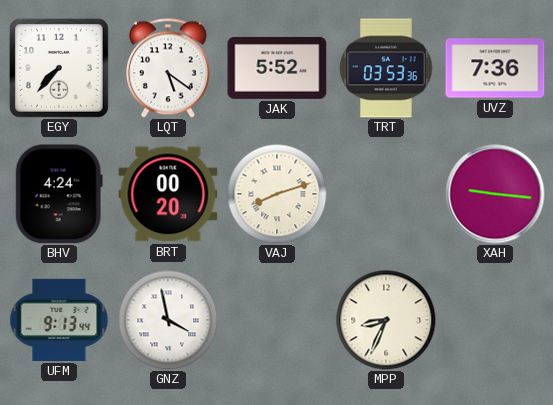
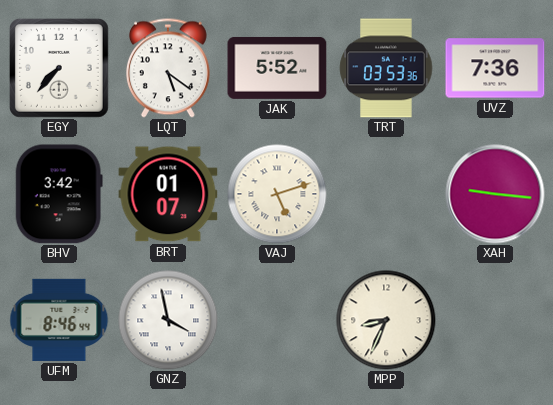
BHV: 4:24 -> 3:42 (59, 194)
BRT: 00:20 -> 01:07 (168, 194)
VAJ: 8:12 -> 5:12 (277, 194)
UFM: 9:13 -> 8:46 (59, 320)
